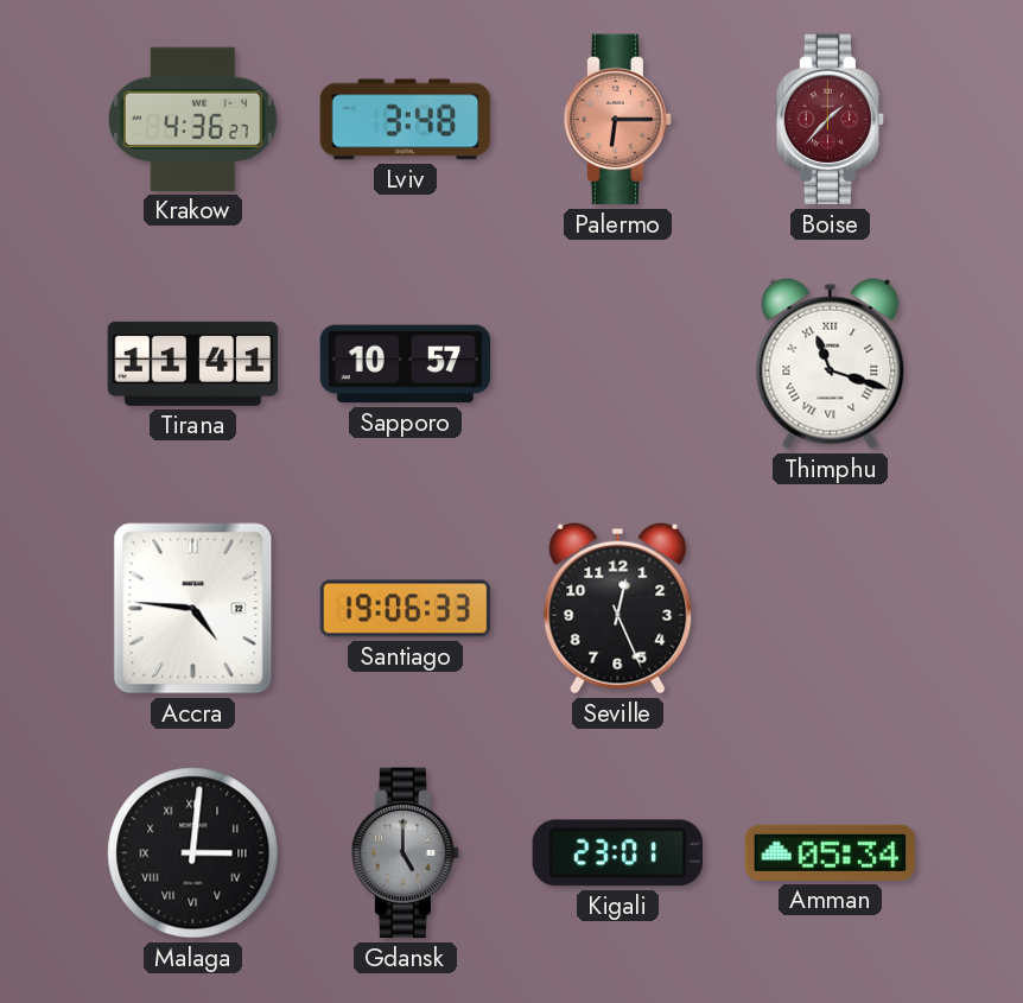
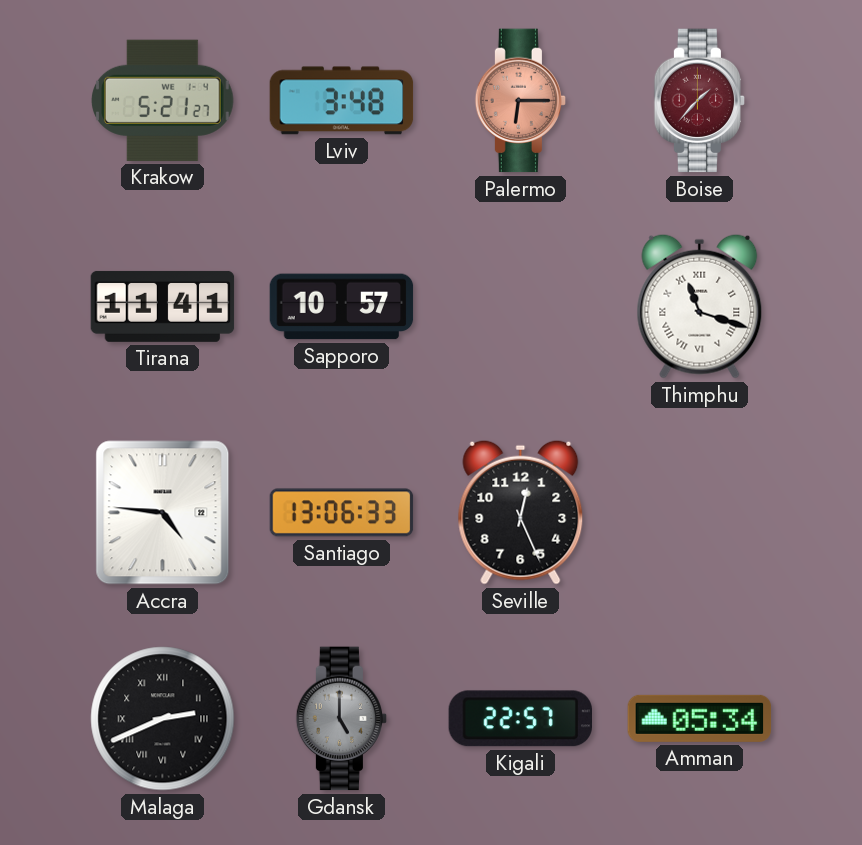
Krakow: 4:36 -> 5:21 (163, 100)
Santiago: 19:06 -> 13:06 (342, 513)
Malaga: 3:01 -> 2:41 (163, 719)
Kigali: 23:01 -> 22:57 (520, 719)
